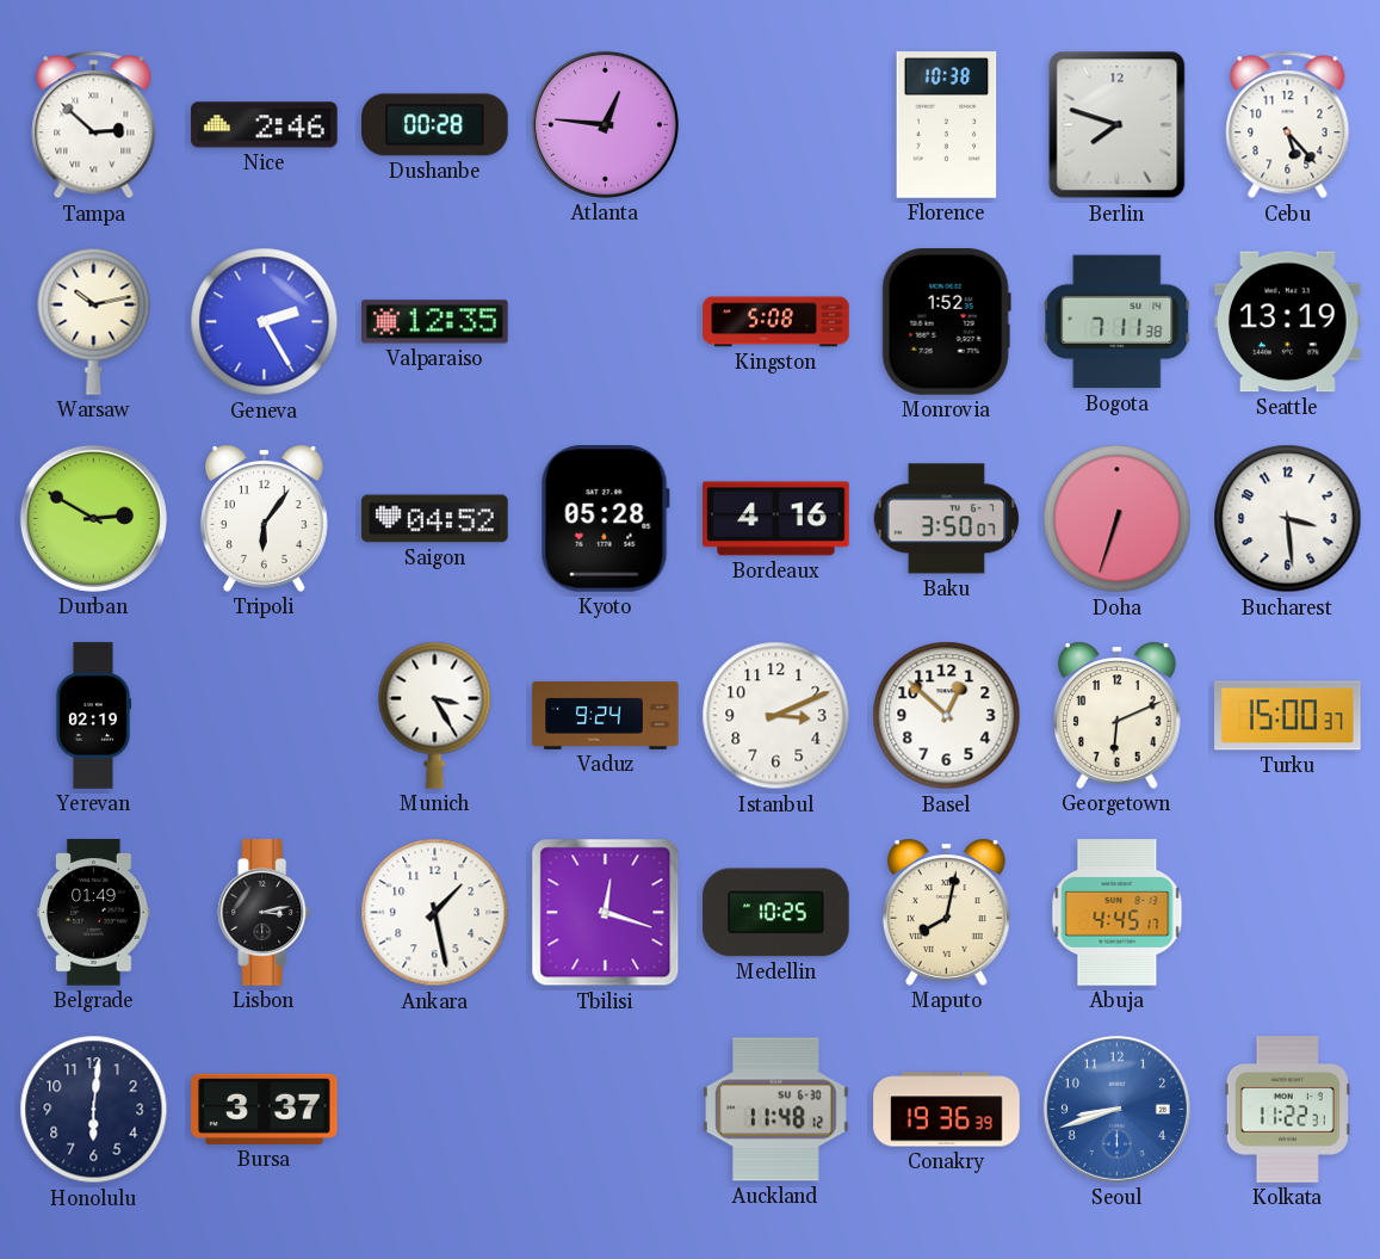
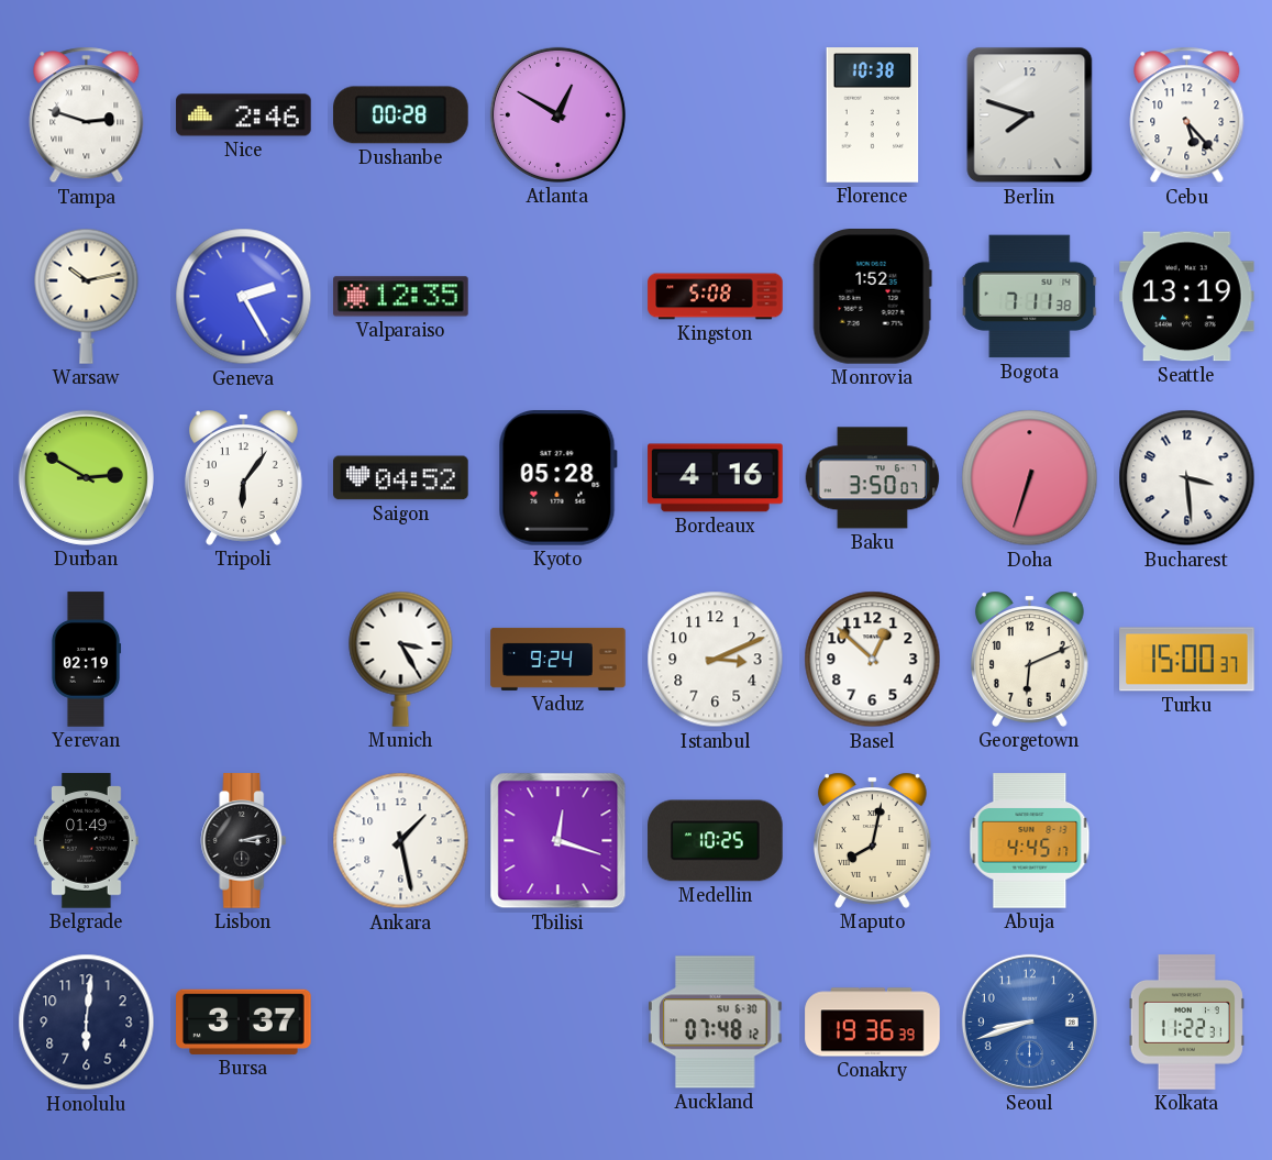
Tampa: 2:52 -> 2:48 (87, 115)
Atlanta: 12:46 -> 12:50 (557, 114)
Auckland: 11:48 -> 07:48 (716, 1023)
